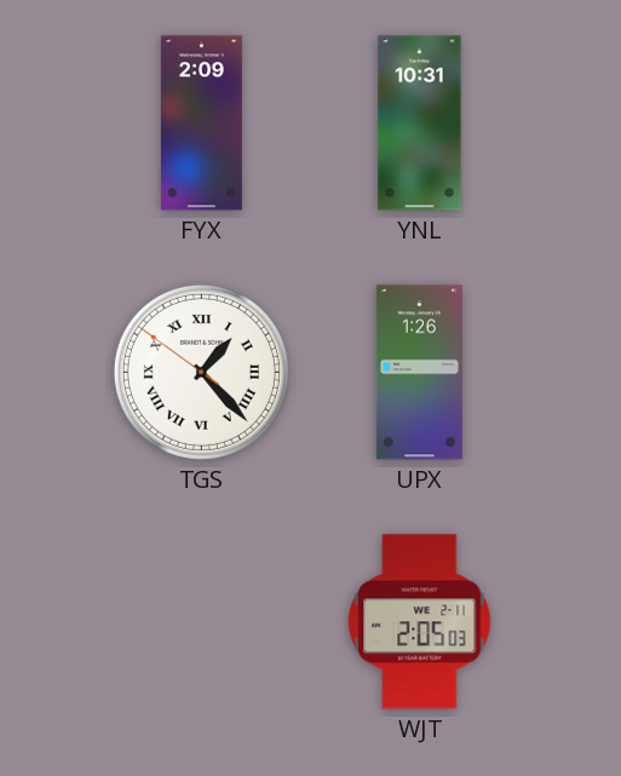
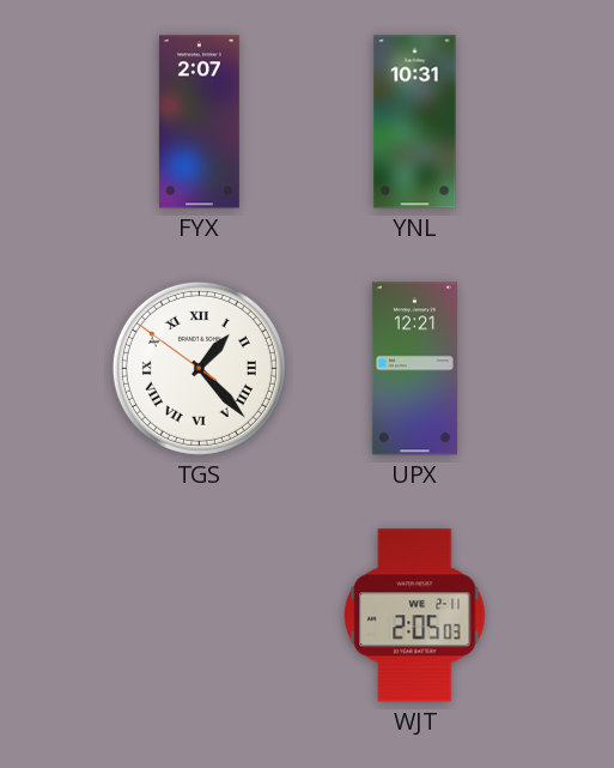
FYX: 2:09 -> 2:07 (199, 122)
UPX: 1:26 -> 12:21 (414, 369)
